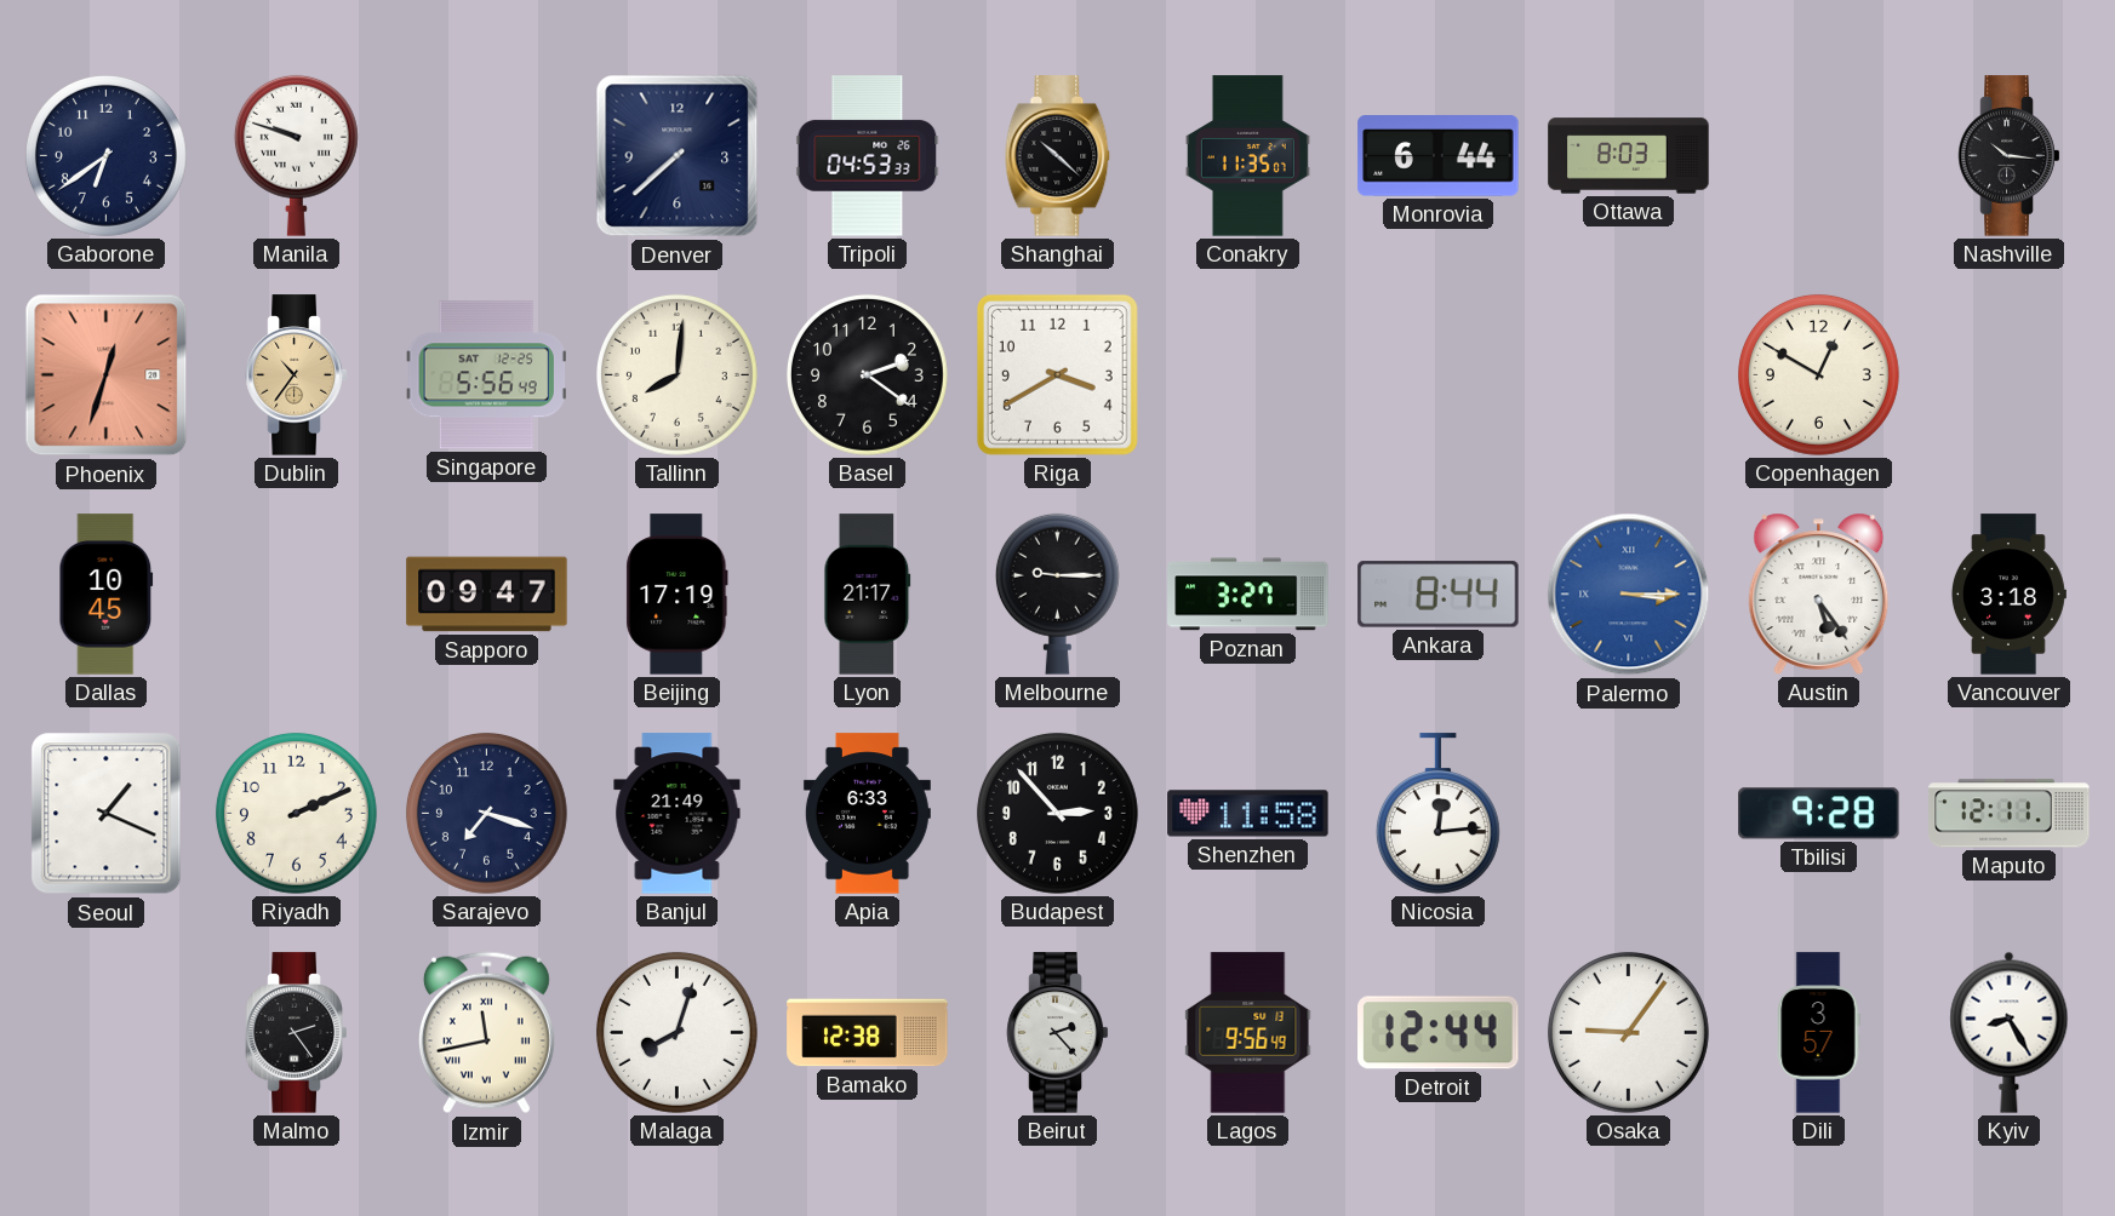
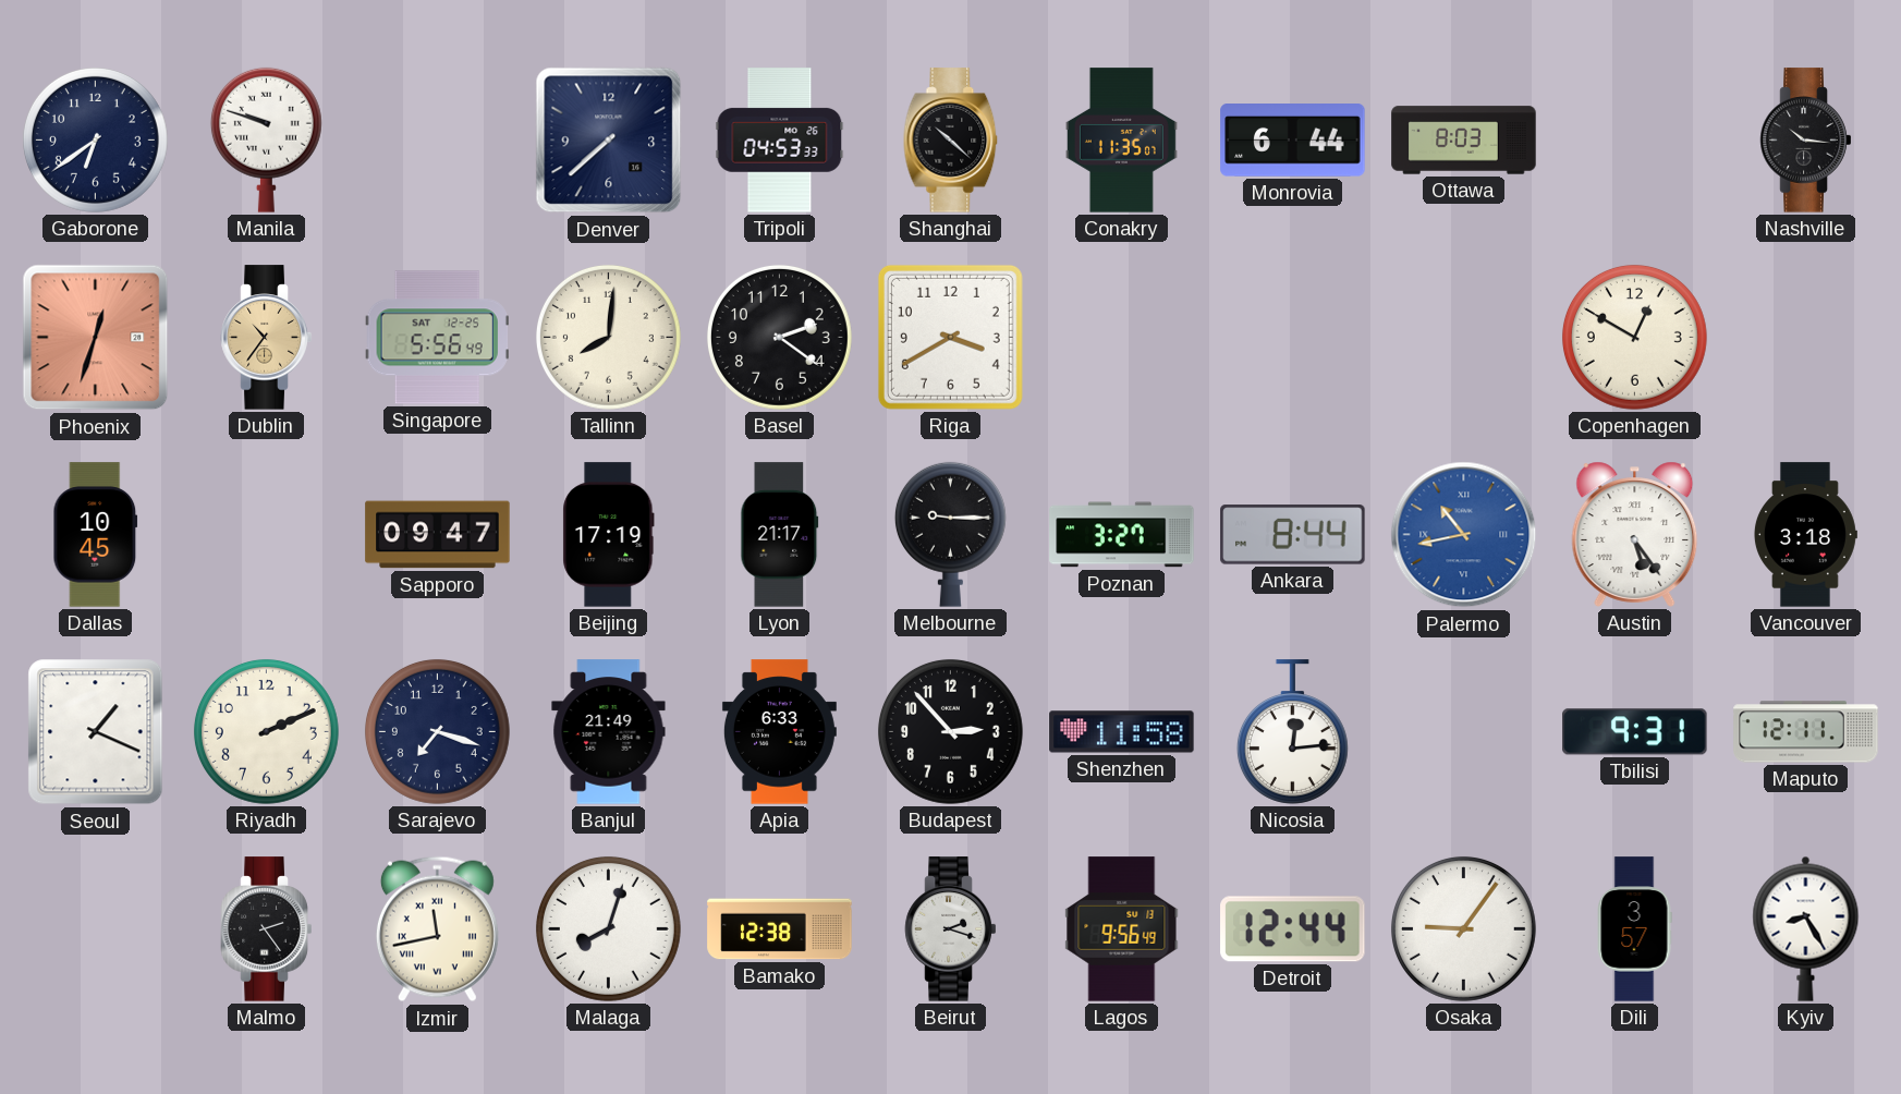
Palermo: 3:15 -> 10:43 (1464, 535)
Tbilisi: 9:28 -> 9:31 (1635, 732)
Beirut: 2:23 -> 2:18 (951, 929)
